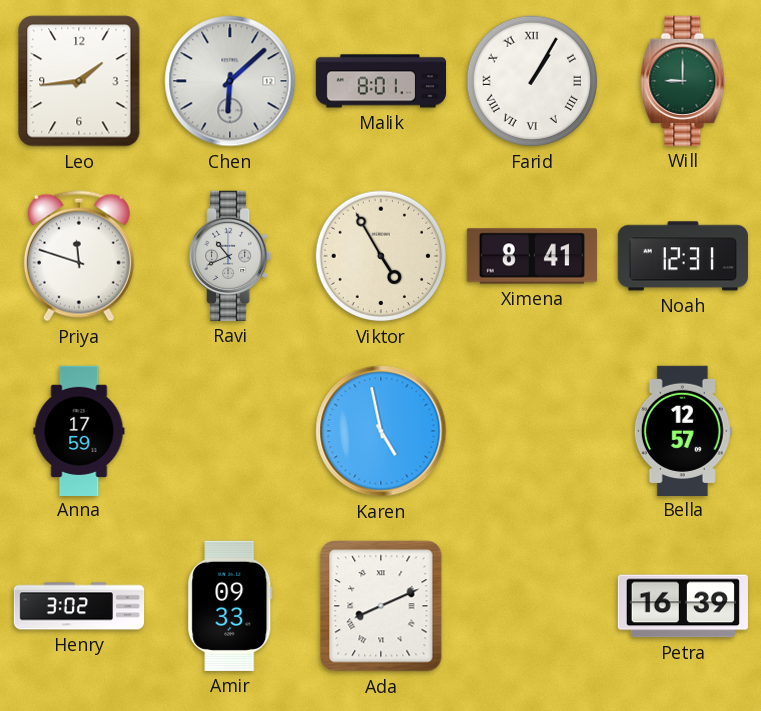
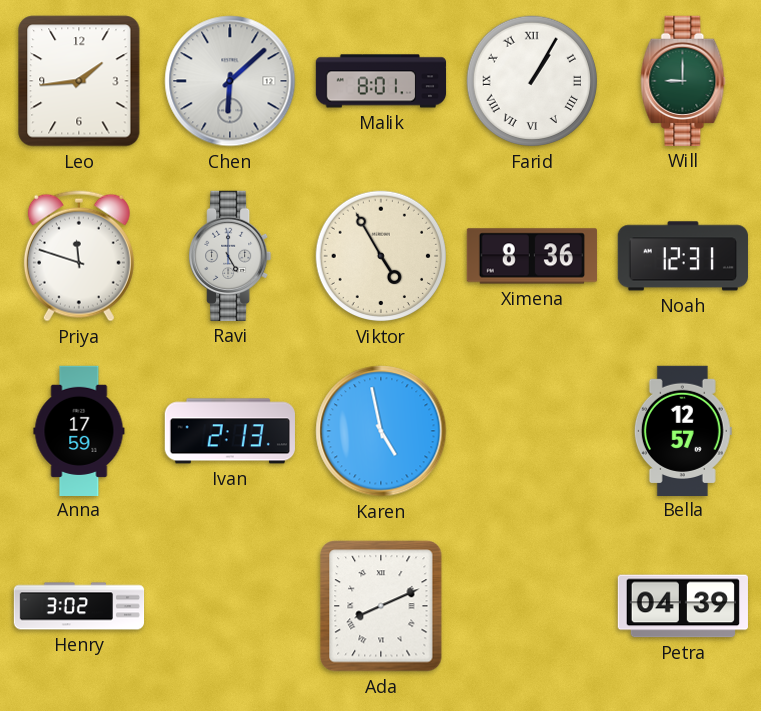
Ravi: 10:41 -> 5:00 (230, 256)
Ximena: 8:41 -> 8:36 (532, 256)
Ivan: none -> 2:13 (230, 431)
Amir: 09:33 -> none (230, 606)
Petra: 16:39 -> 04:39 (683, 606)
